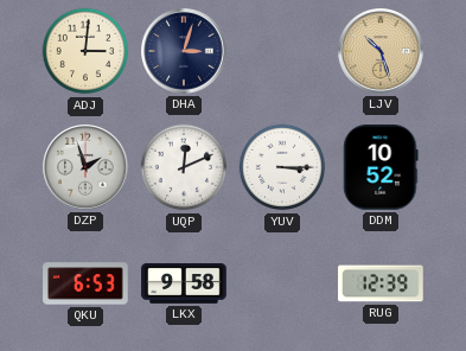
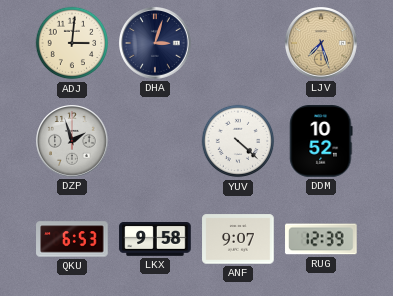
LJV: 10:27 -> 7:27 (322, 44)
UQP: 12:11 -> none (184, 167)
YUV: 3:15 -> 4:22 (238, 141)
ANF: none -> 9:07 (238, 239)
